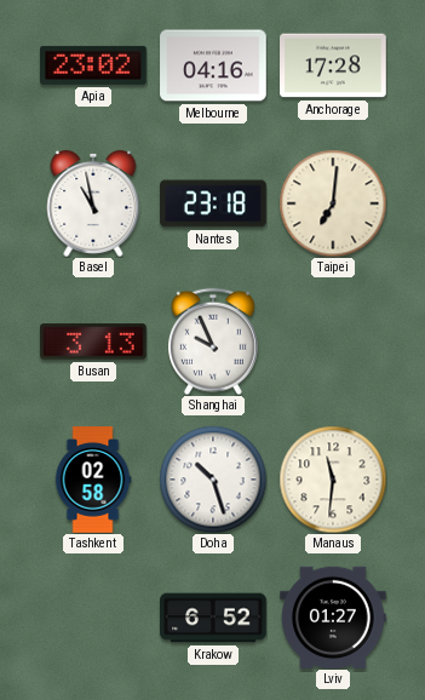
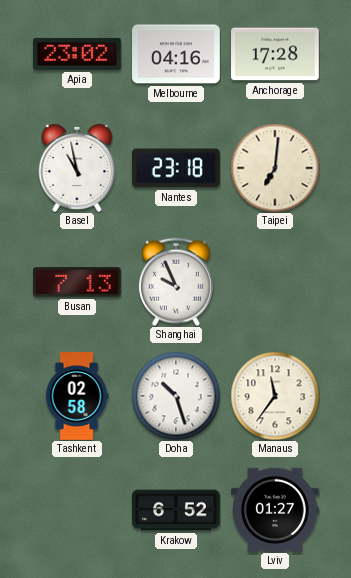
Busan: 3:13 -> 7:13 (78, 282)
Manaus: 11:31 -> 11:36 (275, 396)
